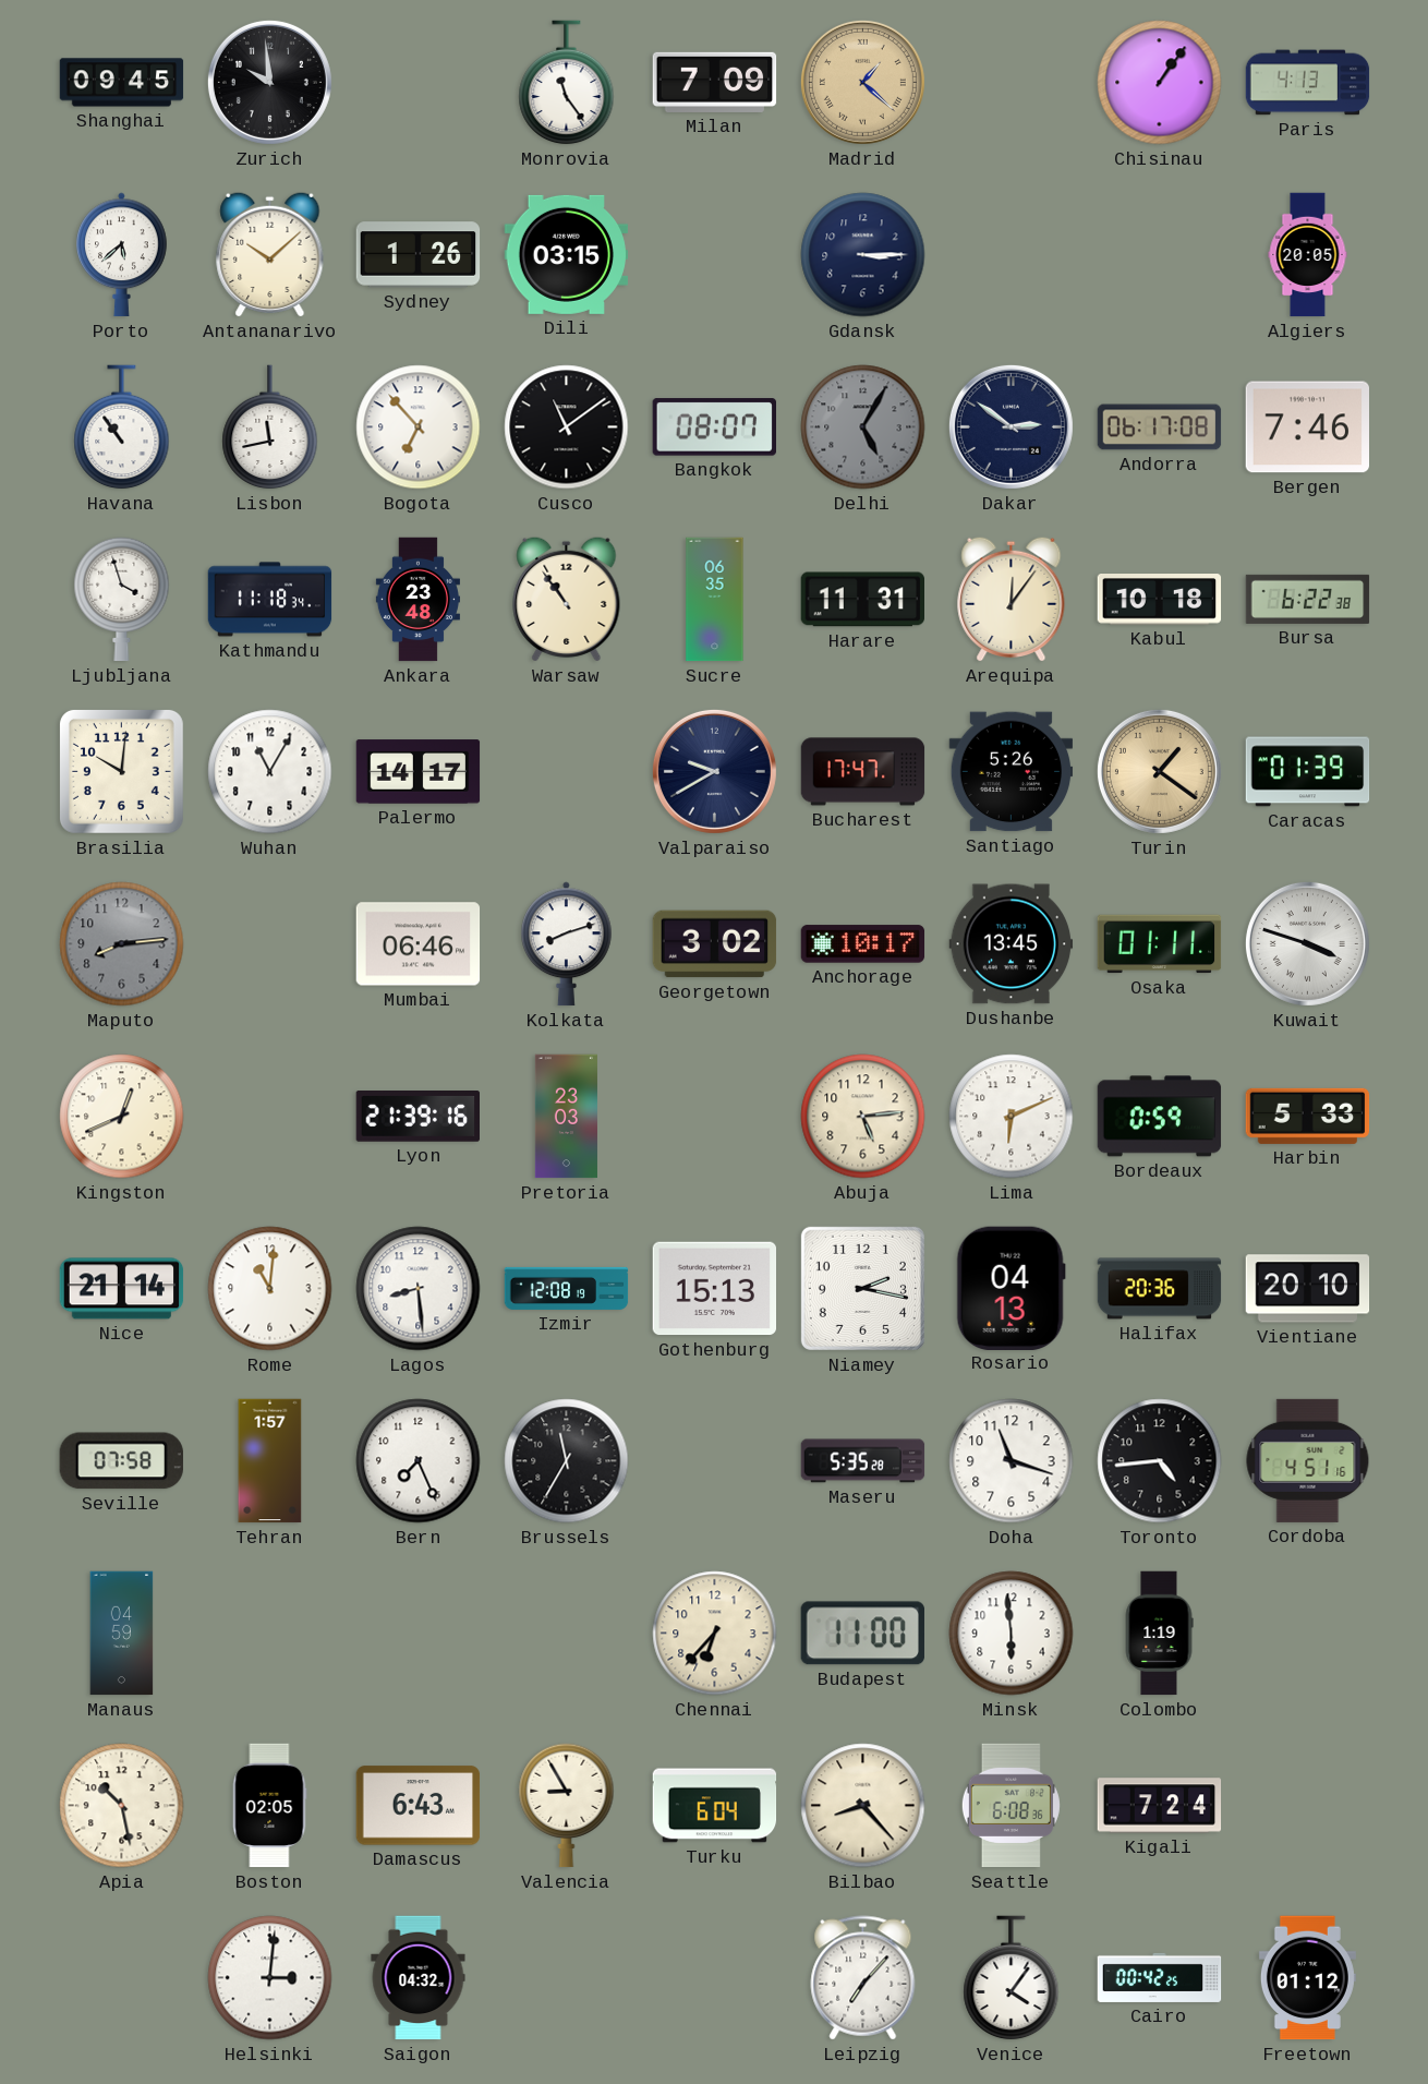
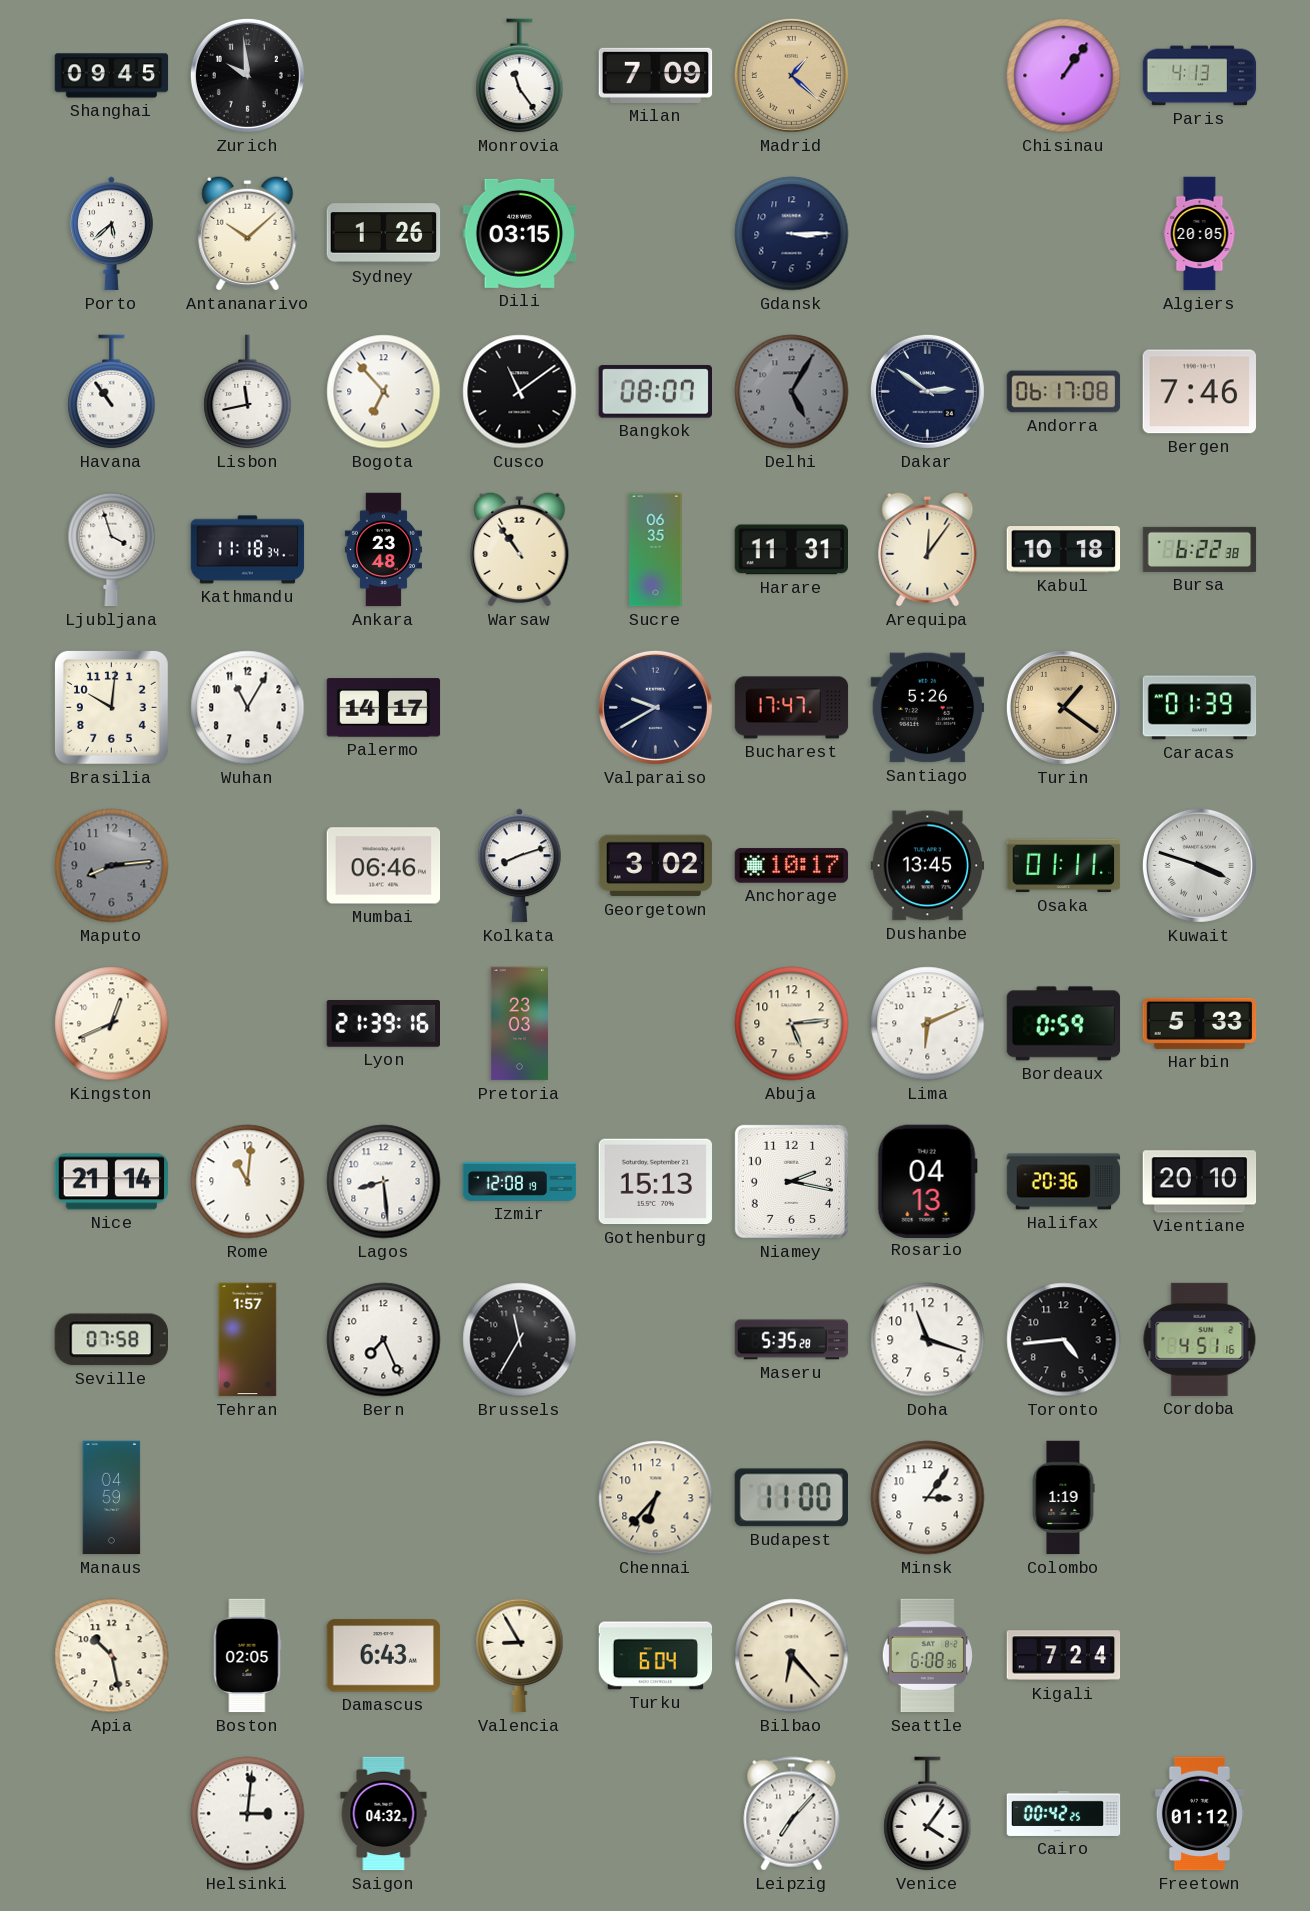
Minsk: 5:59 -> 3:06 (928, 1498)
Bilbao: 8:23 -> 6:23 (792, 1656)
